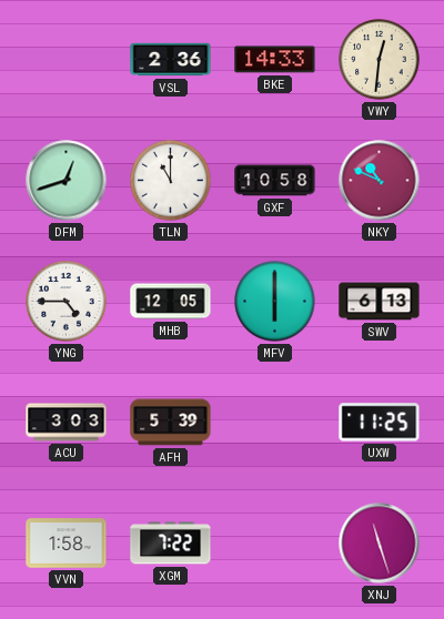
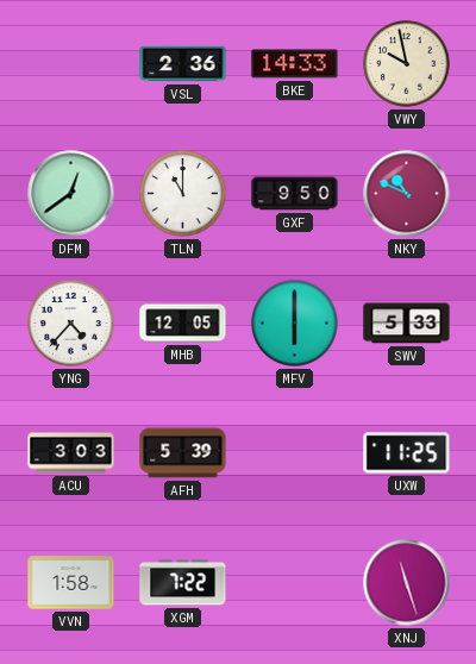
VWY: 12:31 -> 9:58 (407, 64)
DFM: 12:42 -> 12:39 (71, 194)
GXF: 10:58 -> 9:50 (295, 194)
YNG: 4:45 -> 4:37 (71, 324)
SWV: 6:13 -> 5:33 (407, 324)
